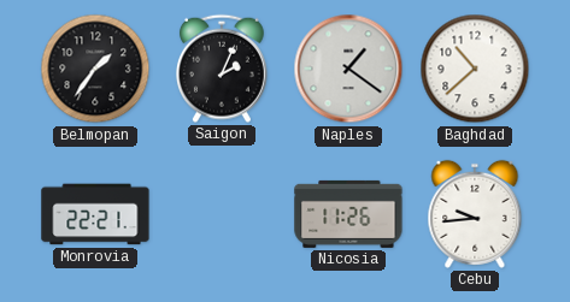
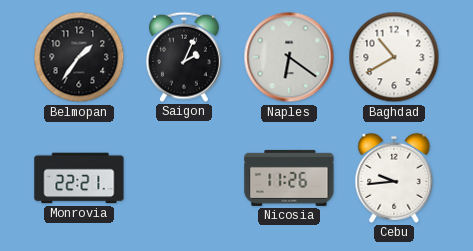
Naples: 1:21 -> 6:21 (289, 57)
Baghdad: 10:38 -> 10:40 (394, 57)
